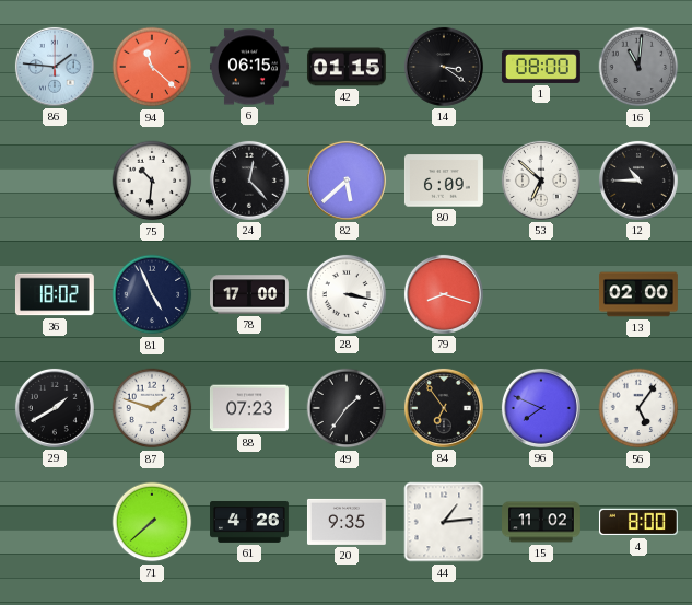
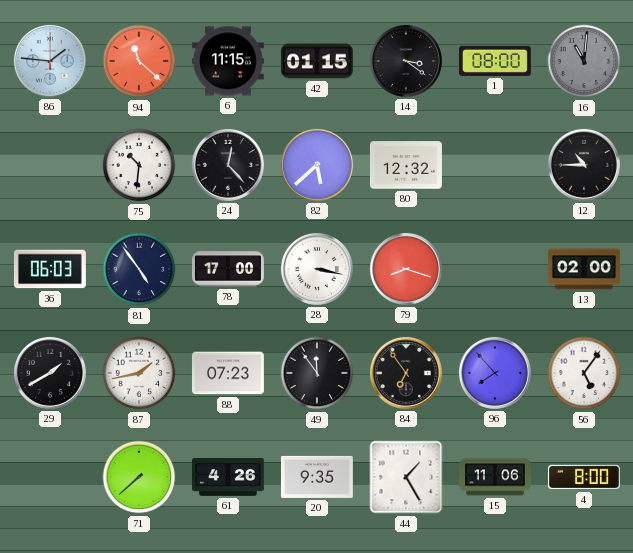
6: 06:15 -> 11:15 (228, 61)
80: 6:09 -> 12:32 (406, 165)
53: 6:52 -> none (541, 181)
36: 18:02 -> 06:03 (50, 269)
81: 4:56 -> 4:54 (139, 269)
87: 1:48 -> 1:43 (139, 373)
49: 1:36 -> 11:54 (317, 373)
96: 7:49 -> 7:53 (495, 373)
44: 1:14 -> 1:25 (406, 477)
15: 11:02 -> 11:06 (496, 477)
